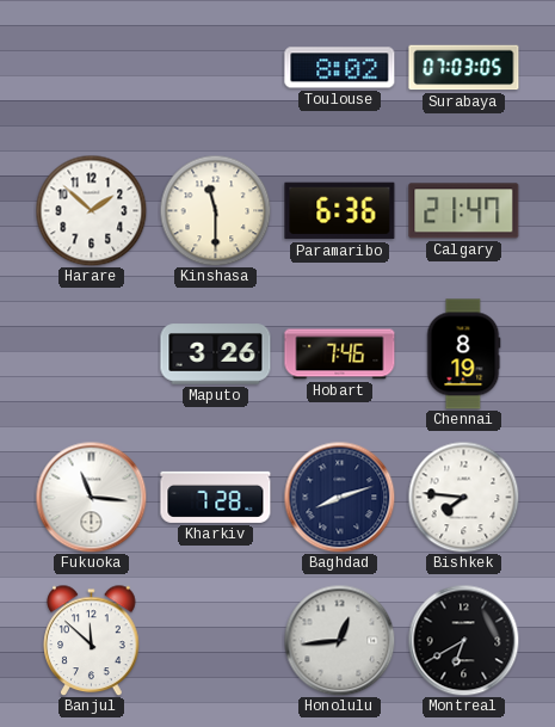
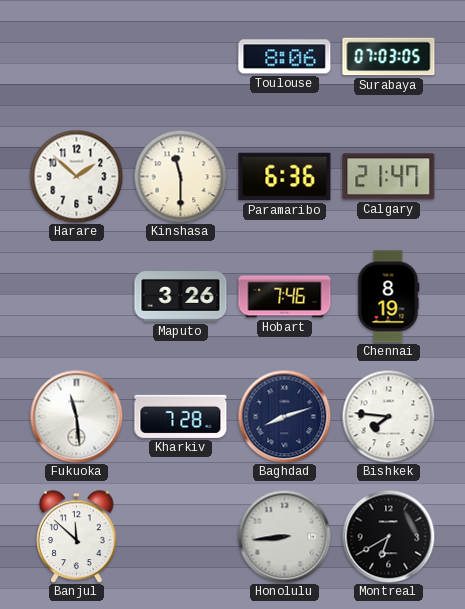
Toulouse: 8:02 -> 8:06 (285, 57)
Fukuoka: 11:16 -> 11:29 (76, 416)
Honolulu: 12:44 -> 8:44 (284, 536)
